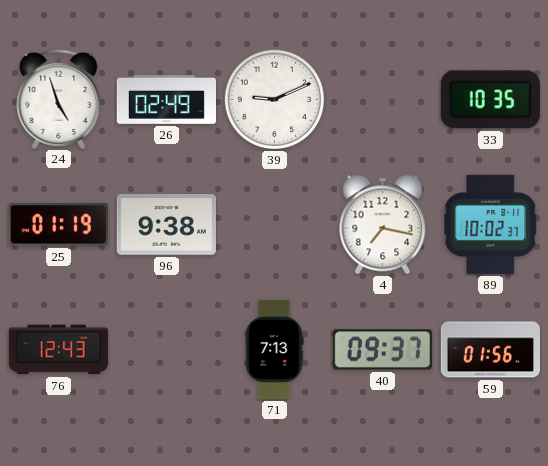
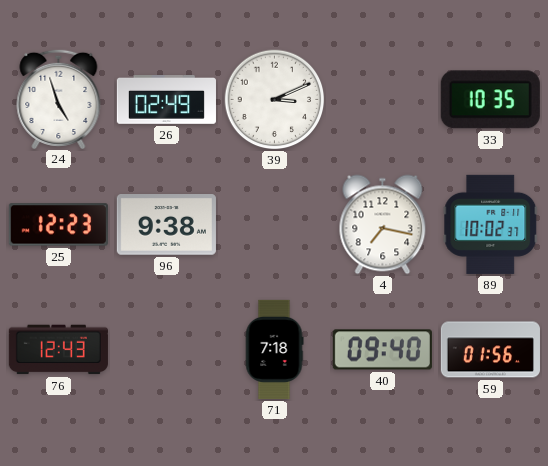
39: 9:11 -> 3:11 (275, 100)
25: 01:19 -> 12:23 (58, 225)
71: 7:13 -> 7:18 (274, 349)
40: 09:37 -> 09:40 (382, 350)
